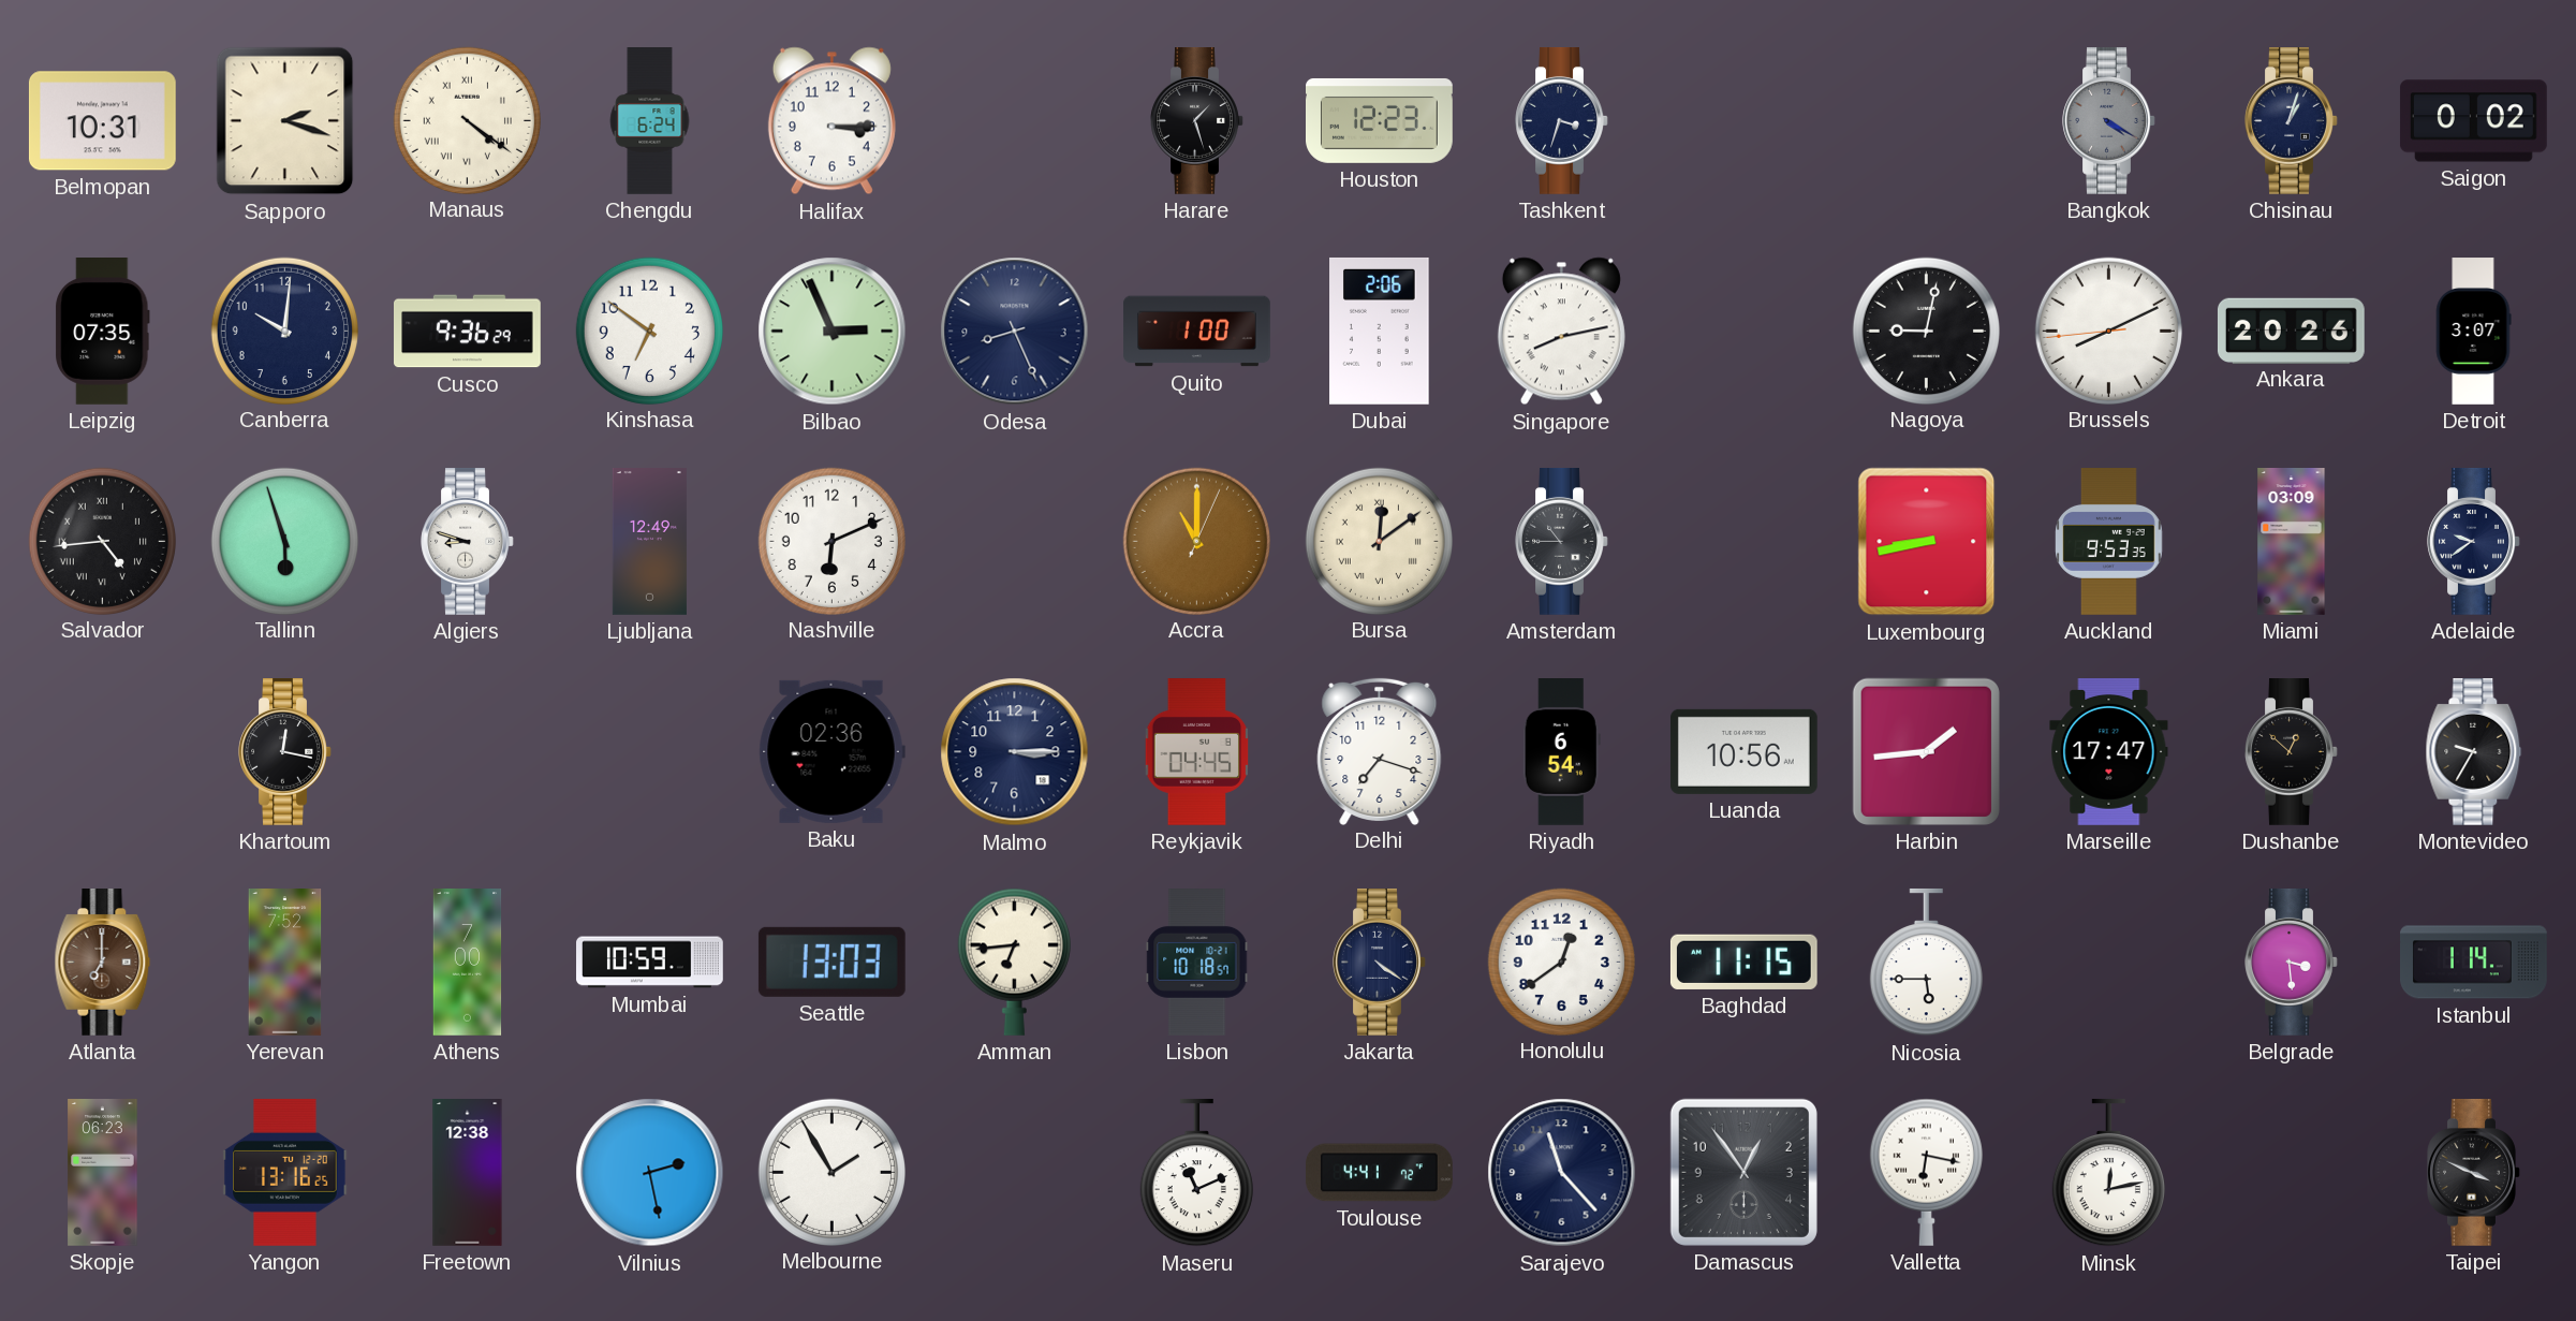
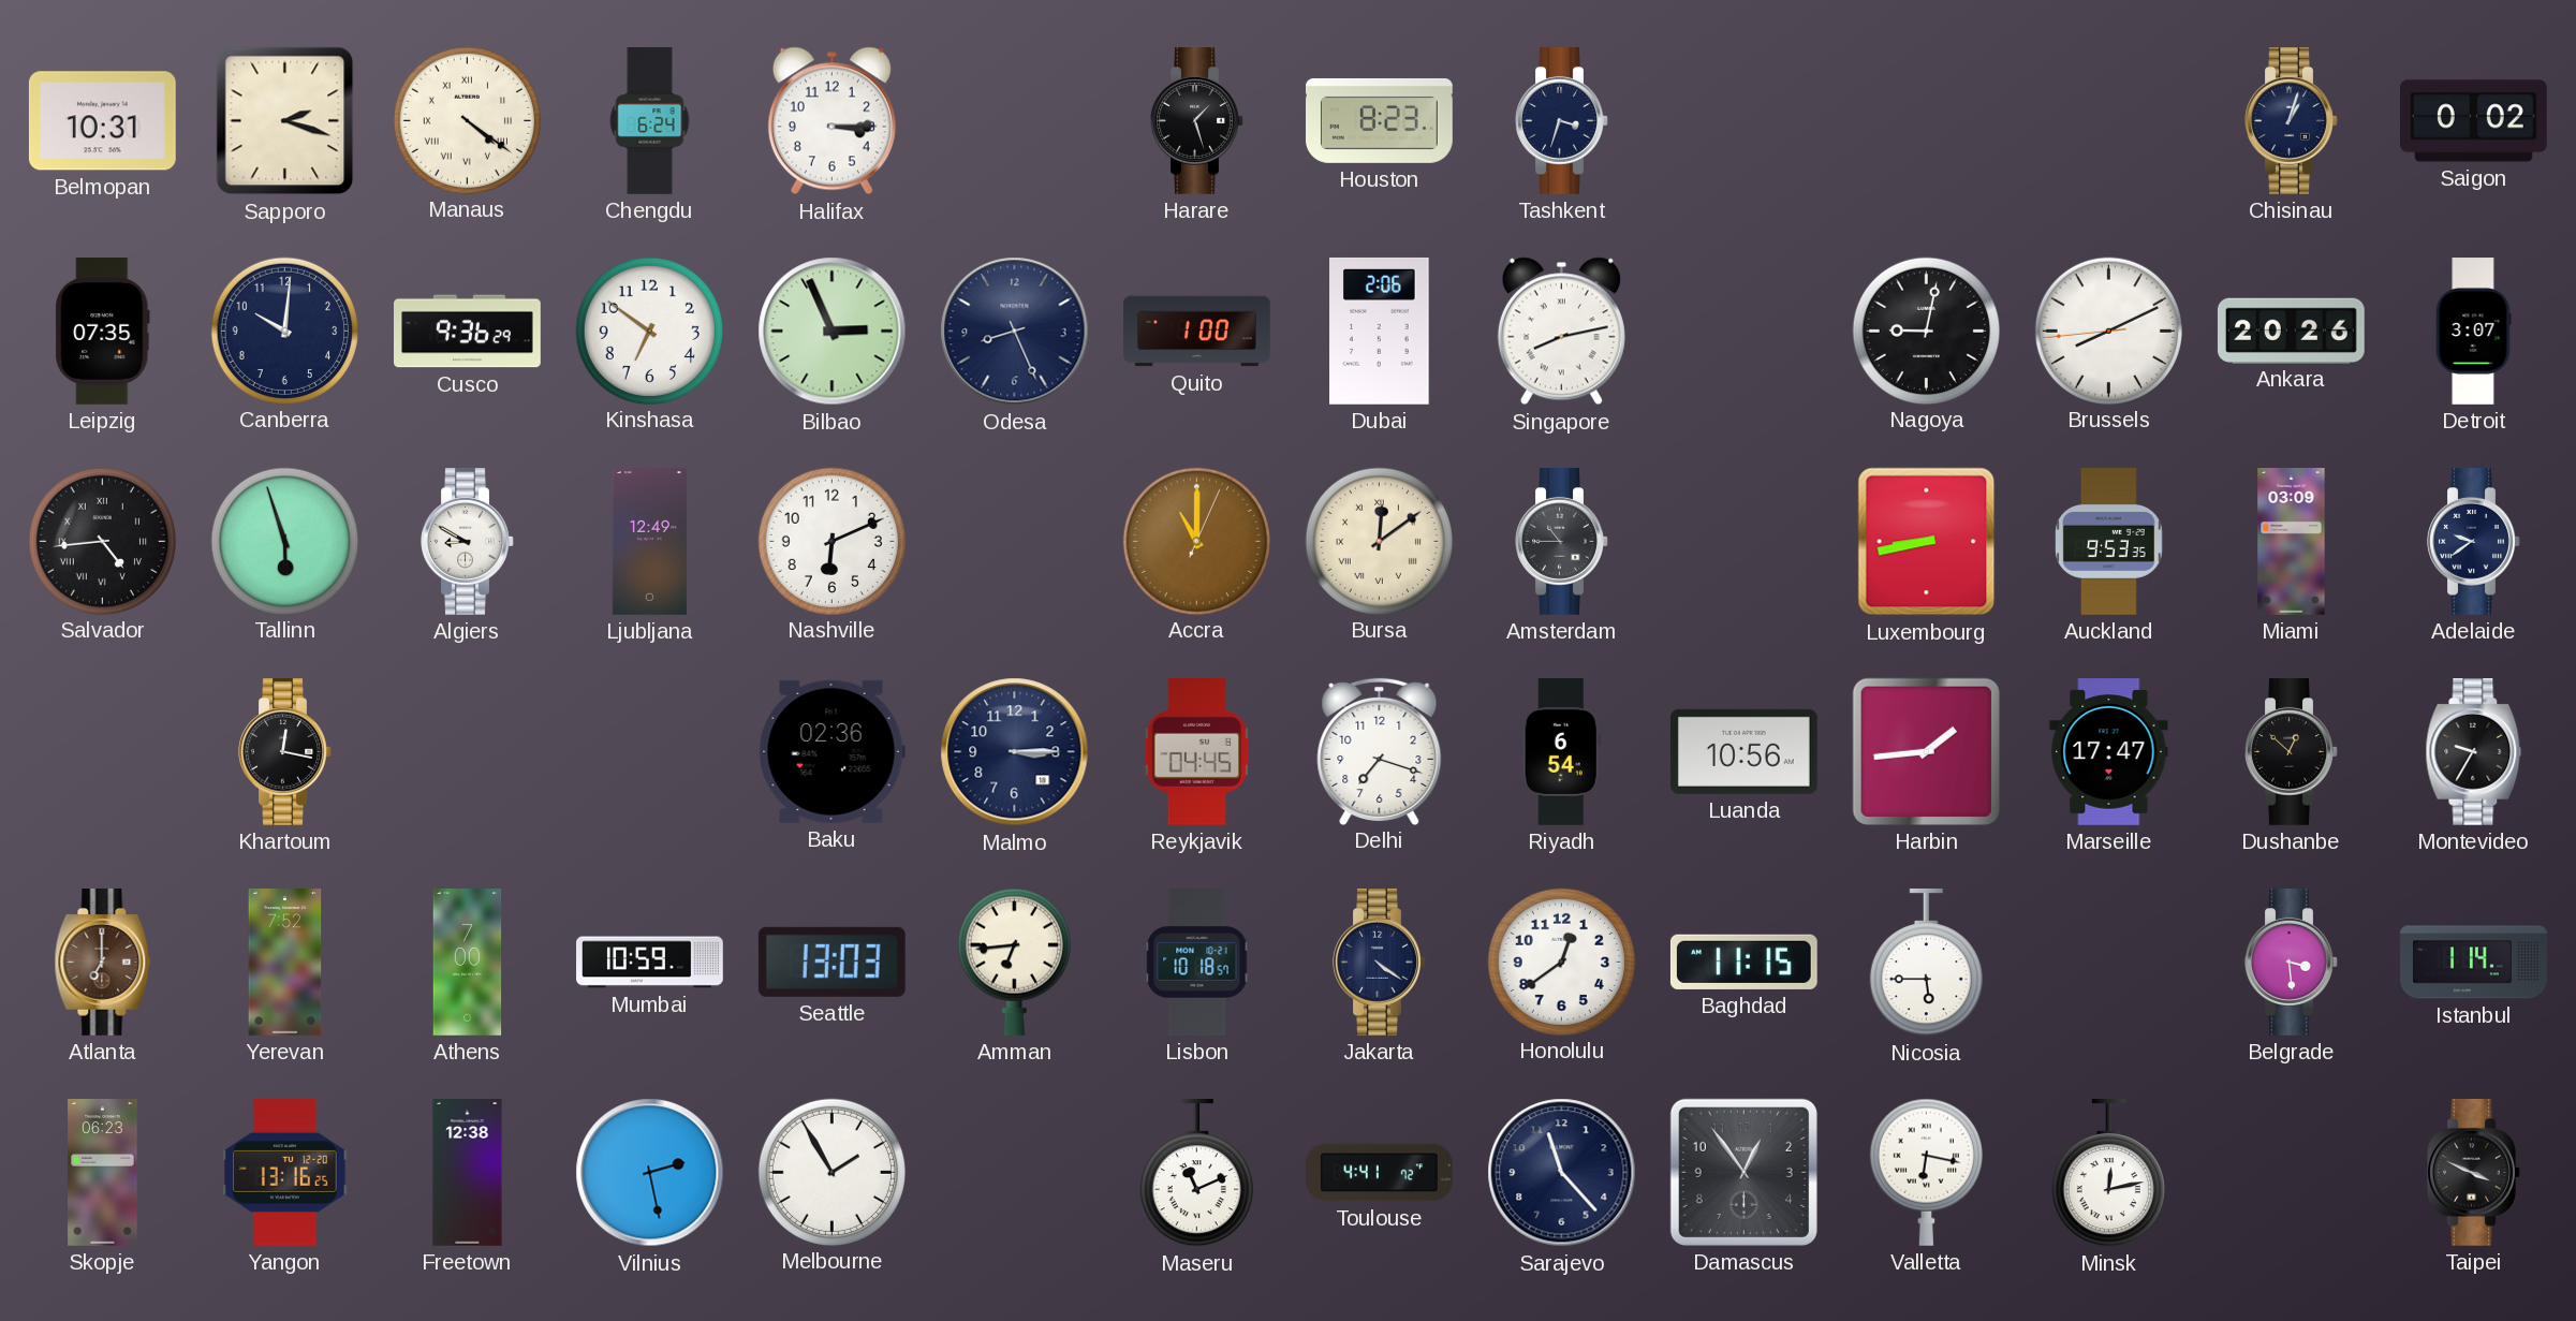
Houston: 12:23 -> 8:23 (1380, 120)
Bangkok: 4:20 -> none (2109, 121)
Algiers: 8:48 -> 8:50 (468, 542)
